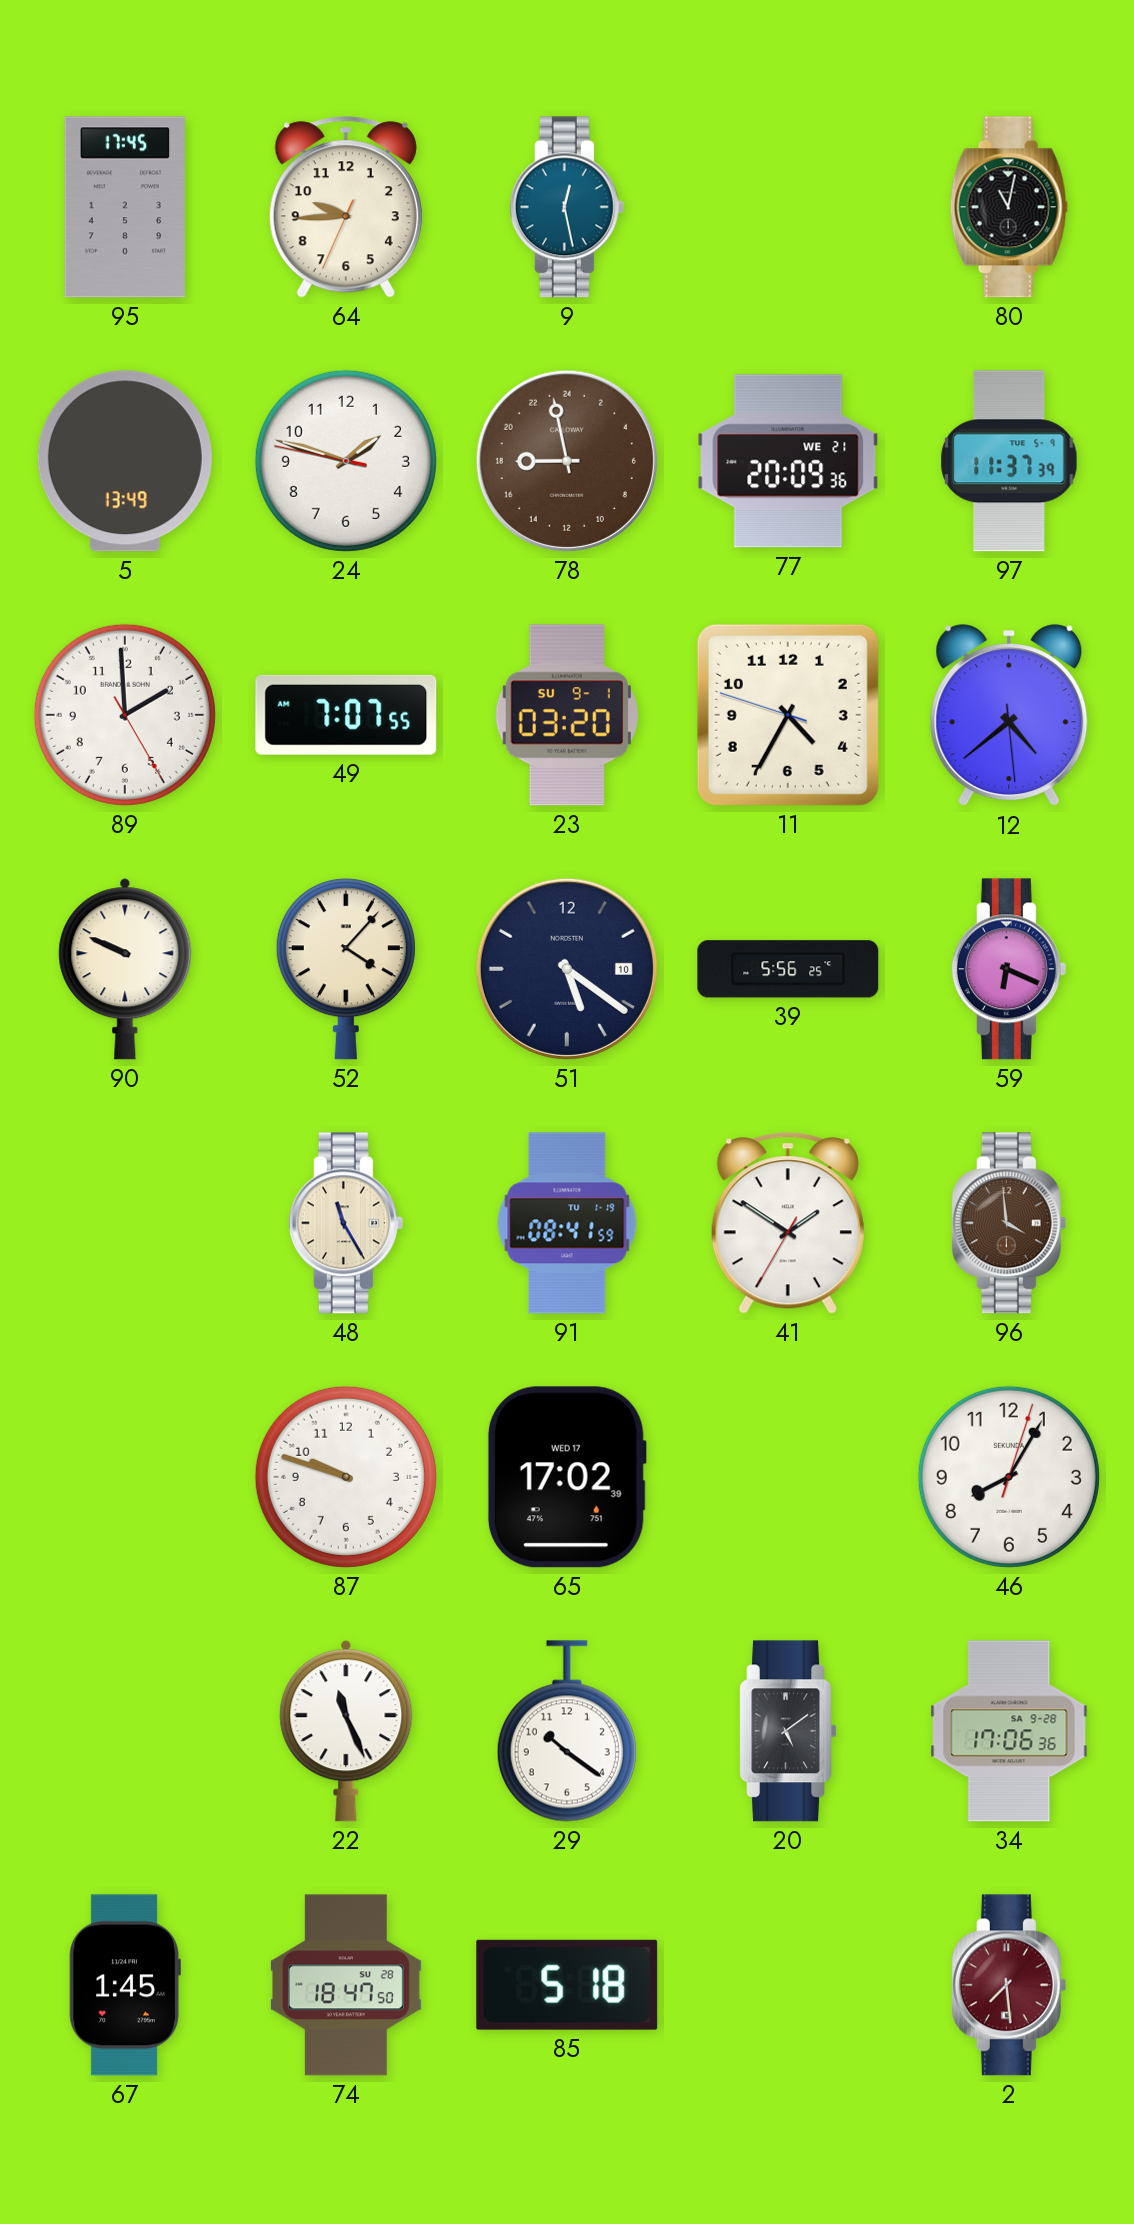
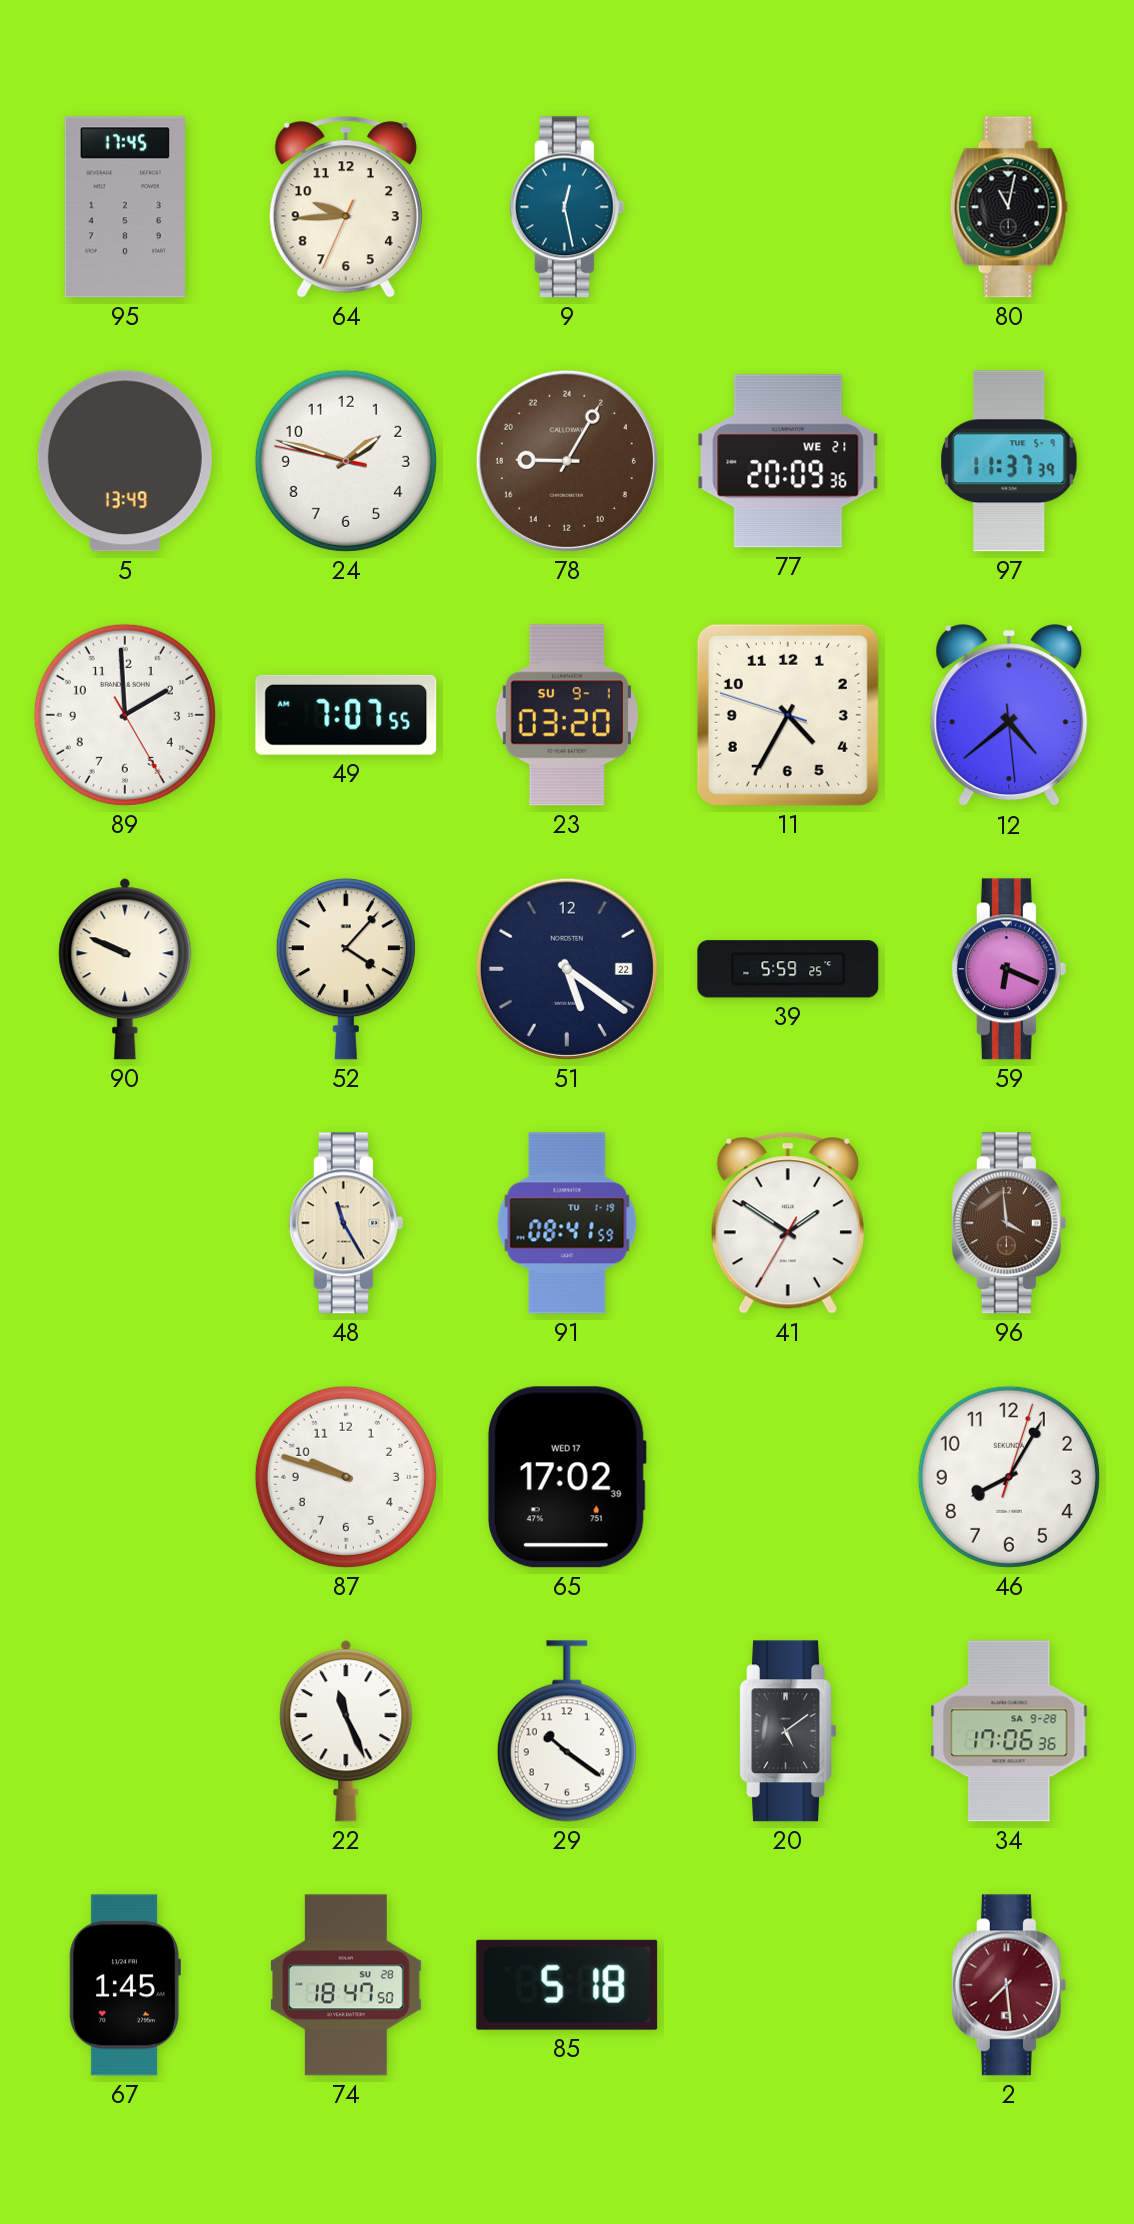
78: 17:58 -> 18:05 (567, 461)
51 date: 10 -> 22 (567, 969)
39: 5:56 -> 5:59 (788, 969)
